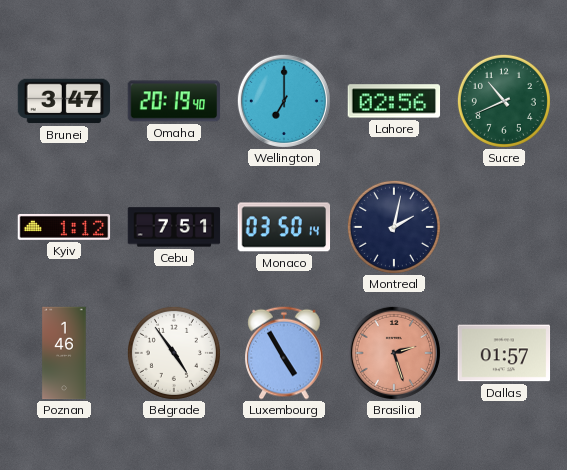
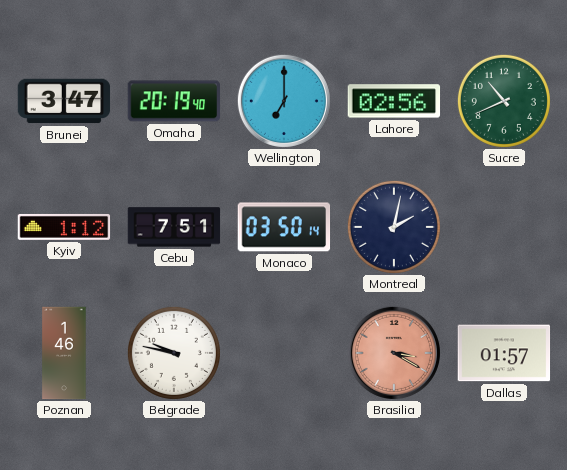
Belgrade: 4:54 -> 9:47 (174, 353)
Luxembourg: 4:55 -> none (284, 353)
Brasilia: 2:27 -> 3:20 (394, 353)
